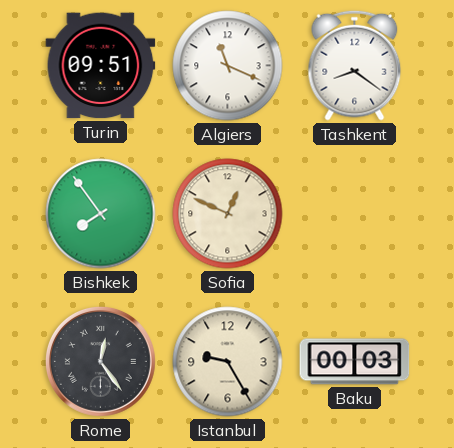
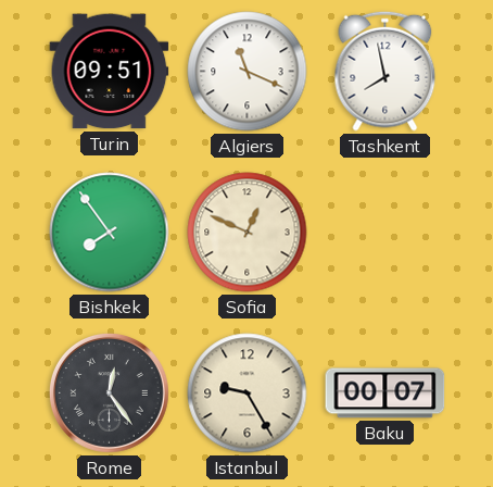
Tashkent: 8:21 -> 7:58 (385, 71)
Baku: 00:03 -> 00:07 (385, 394)
